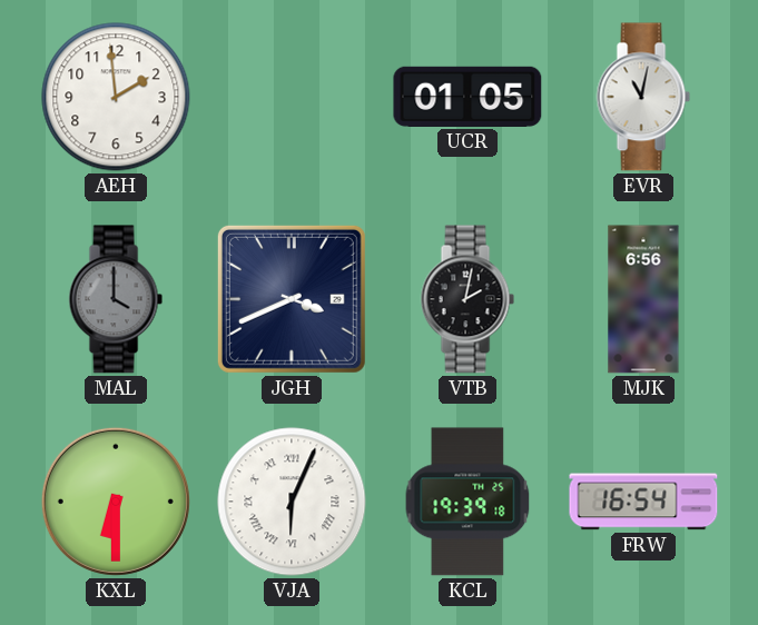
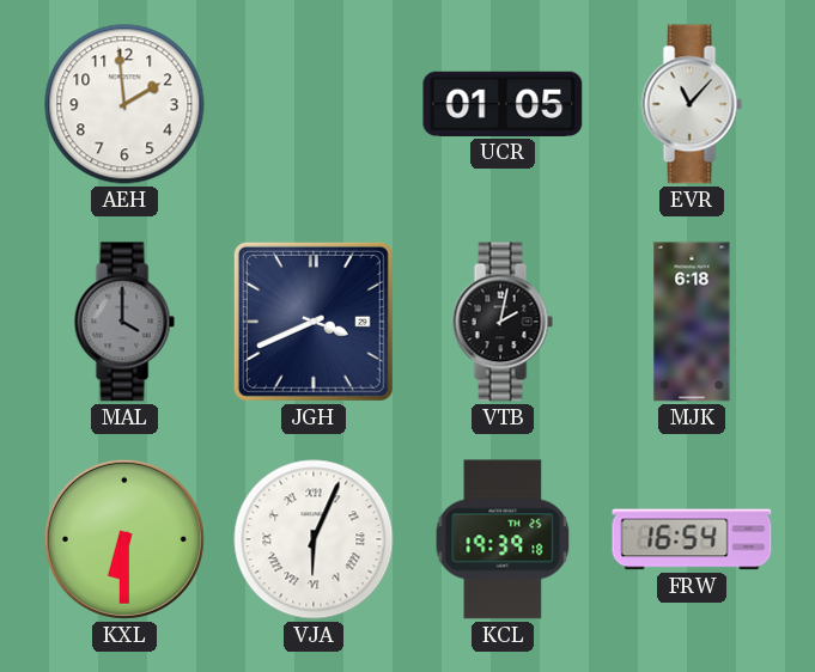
EVR: 11:02 -> 11:07 (692, 104)
MJK: 6:56 -> 6:18 (692, 322)
